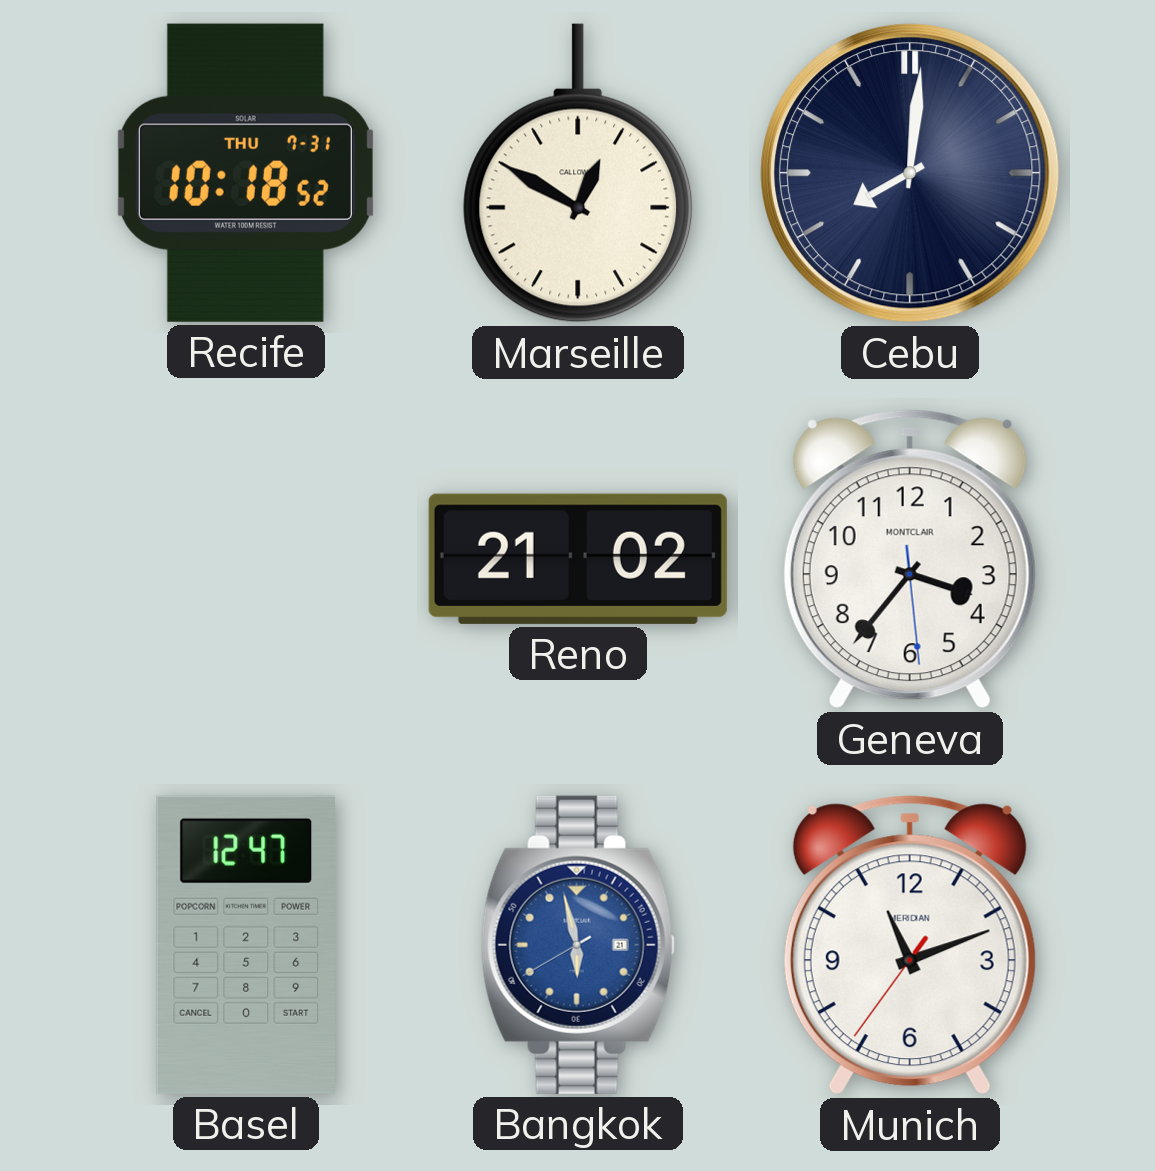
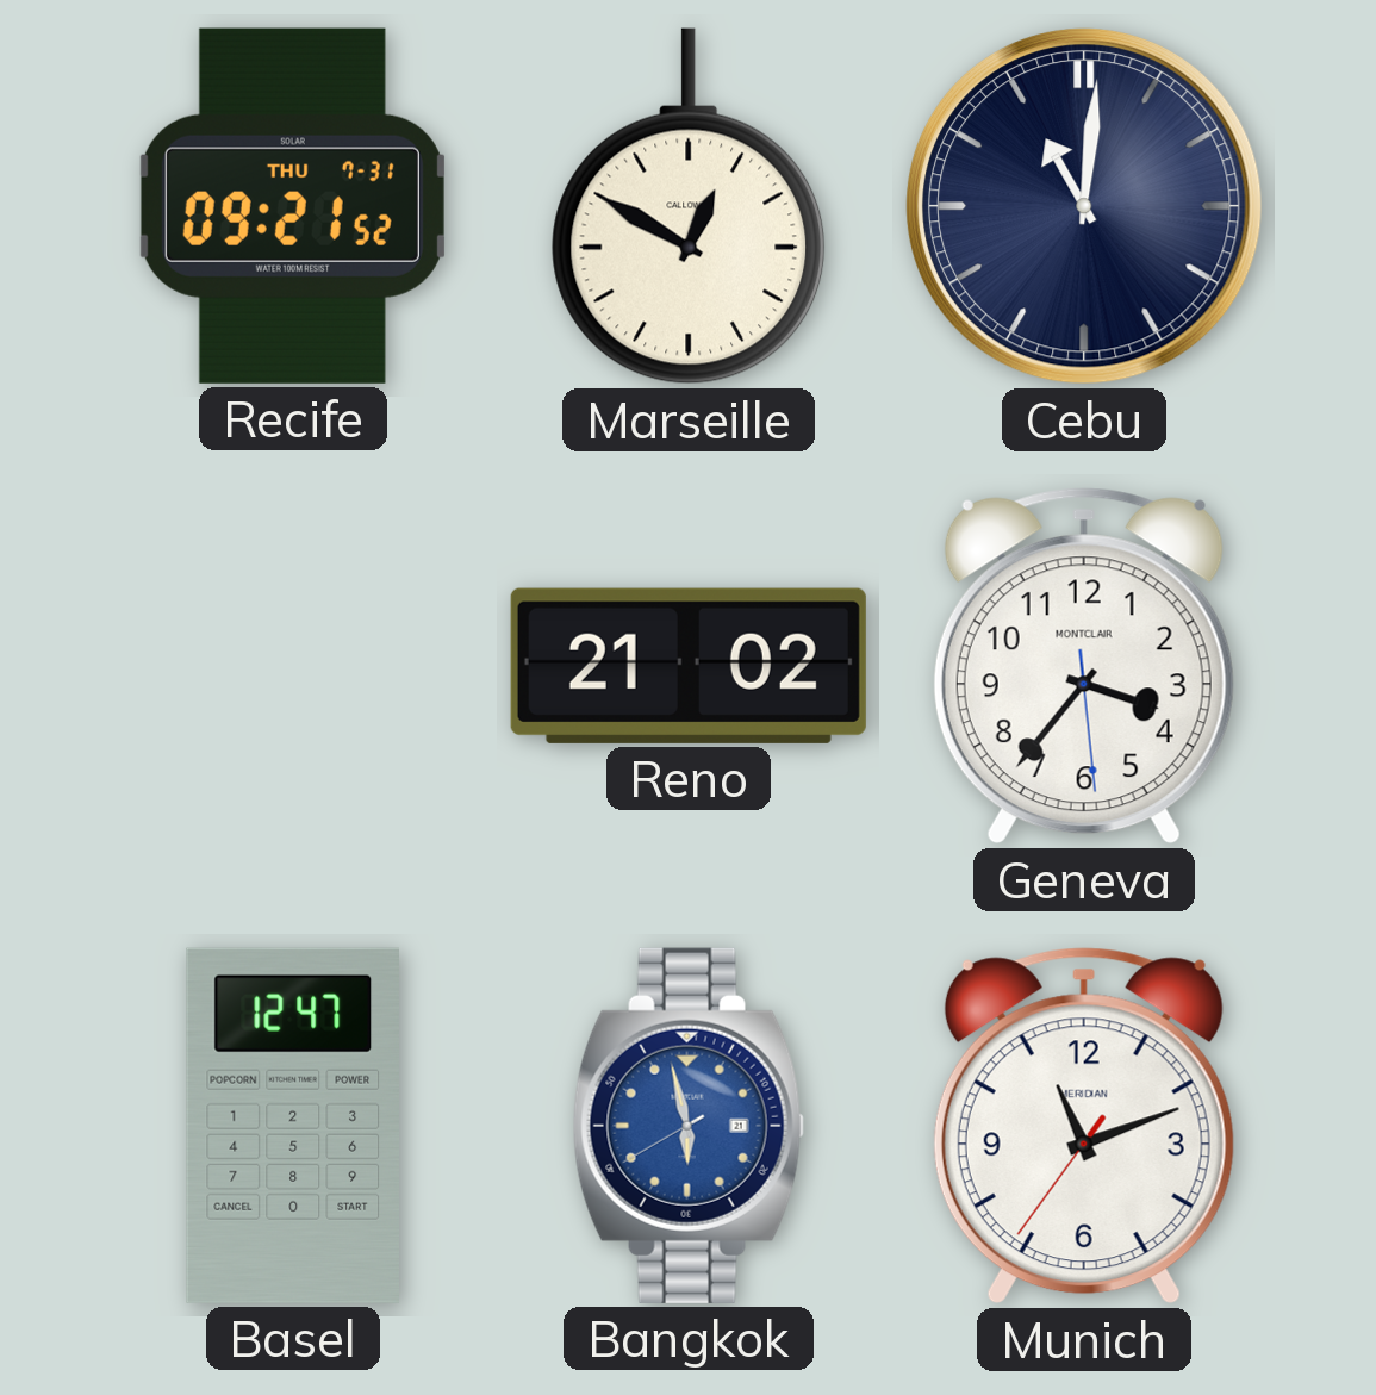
Recife: 10:18 -> 09:21 (293, 206)
Cebu: 8:01 -> 11:01 (1085, 207)
